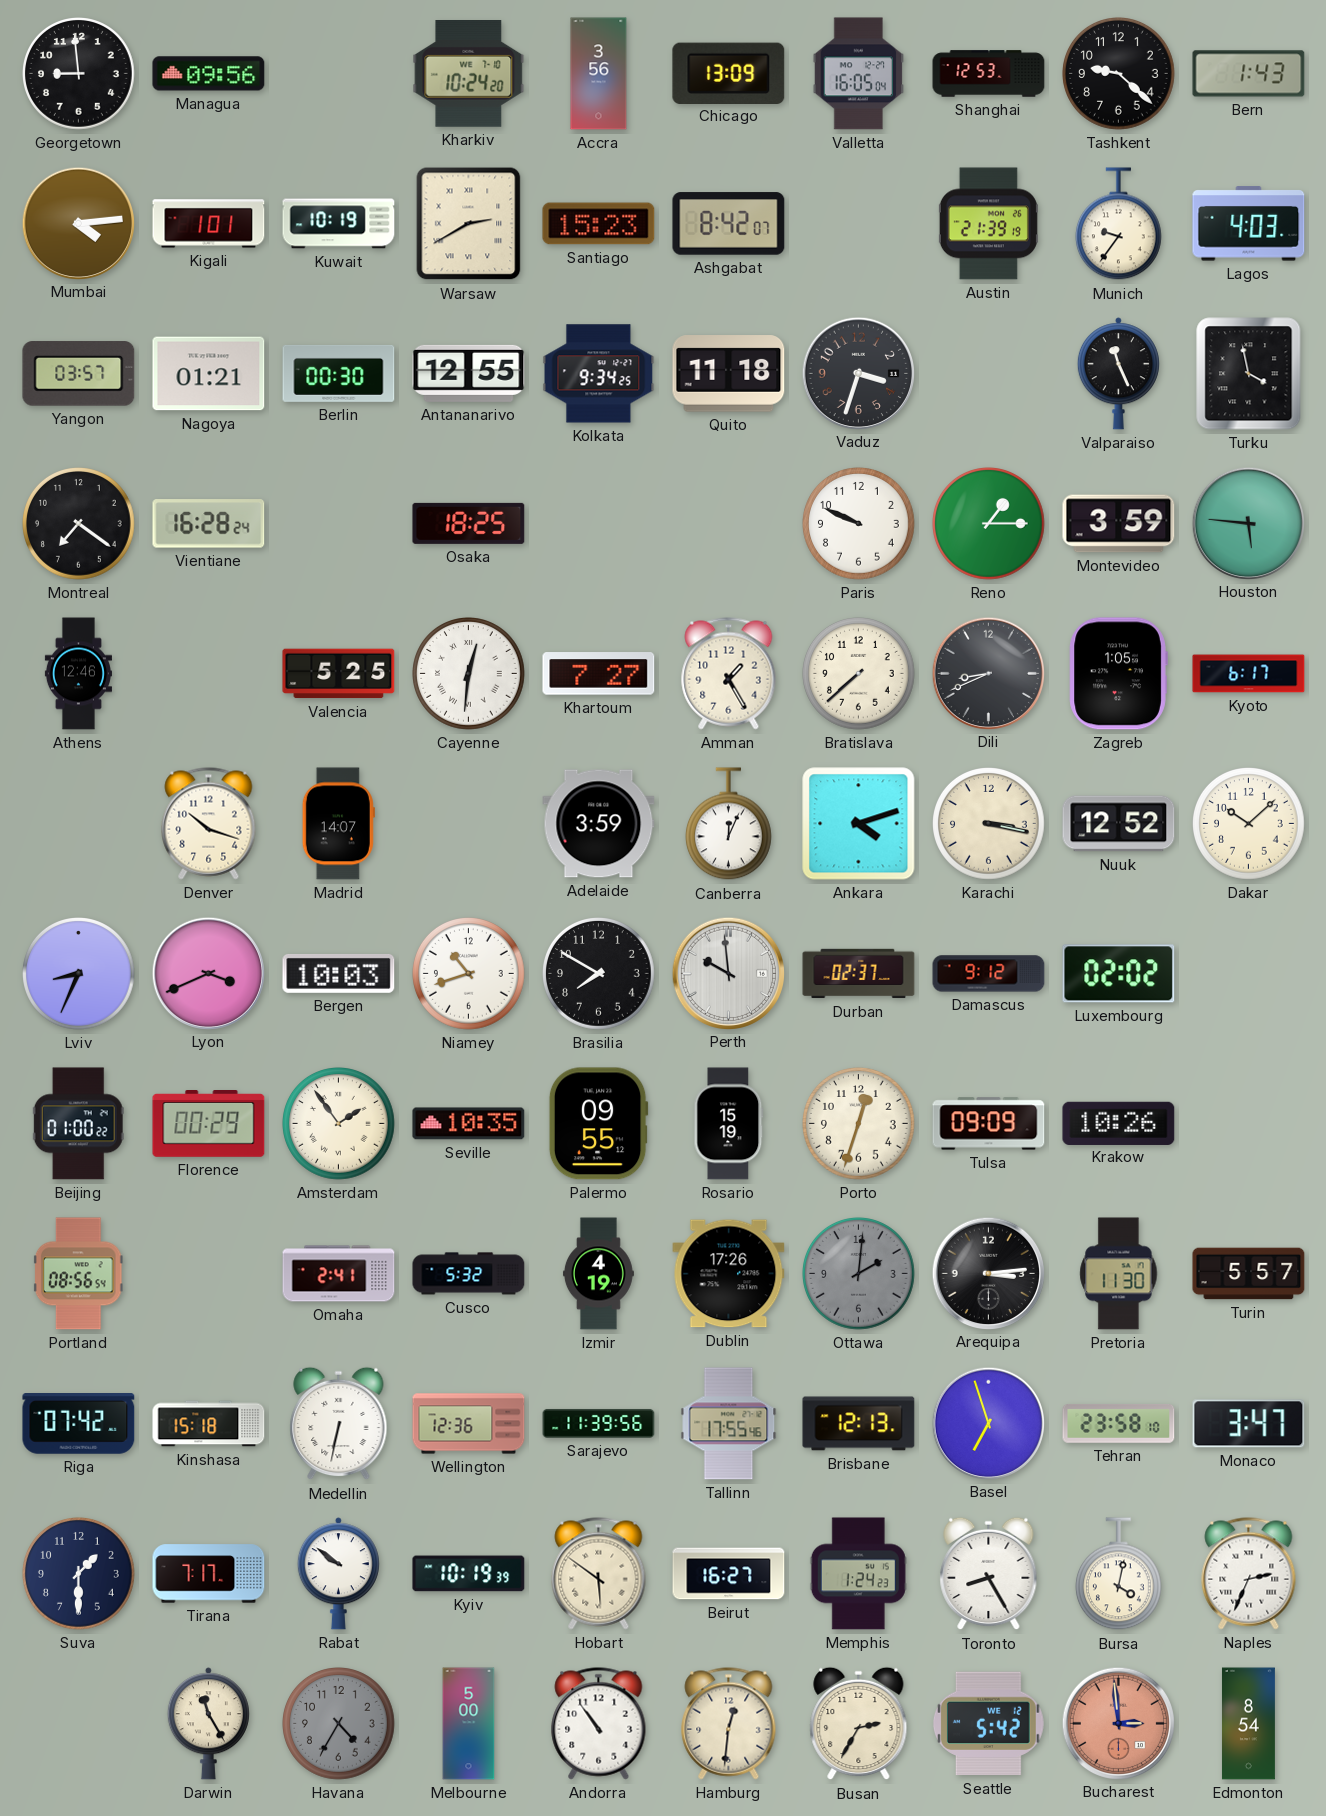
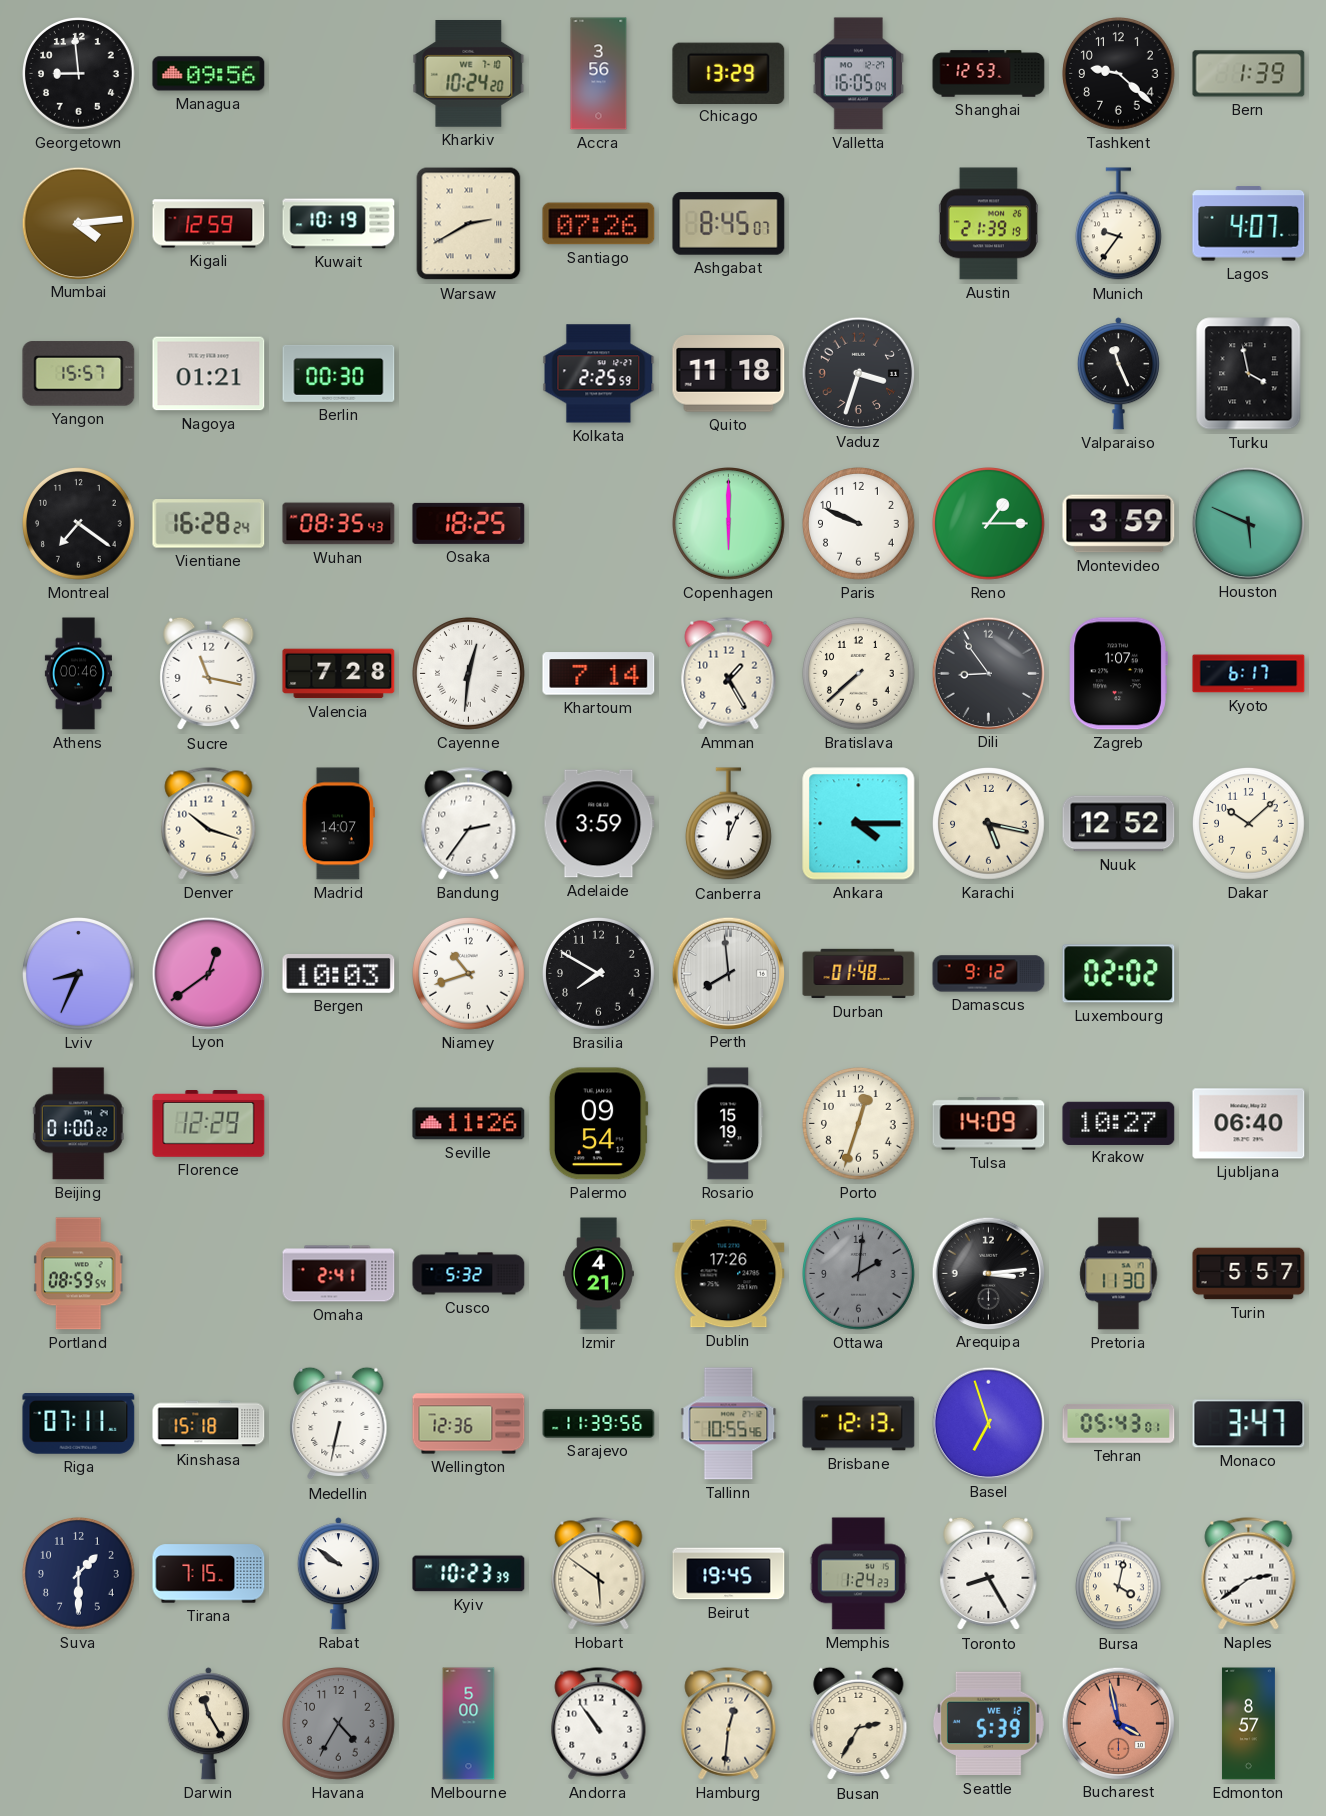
Chicago: 13:09 -> 13:29 (729, 73)
Bern: 1:43 -> 1:39 (1249, 74)
Kigali: 1:01 -> 12:59 (209, 224)
Santiago: 15:23 -> 07:26 (599, 224)
Ashgabat: 8:42 -> 8:45 (729, 224)
Lagos: 4:03 -> 4:07 (1249, 224)
Yangon: 03:57 -> 15:57 (79, 374)
Antananarivo: 12:55 -> none (469, 373)
Kolkata: 9:34 -> 2:25 (599, 374)
Wuhan: none -> 08:35 (339, 524)
Copenhagen: none -> 6:00 (729, 524)
Houston: 5:46 -> 5:49 (1248, 523)
Athens: 12:46 -> 00:46 (78, 674)
Sucre: none -> 11:17 (209, 674)
Valencia: 5:25 -> 7:28 (339, 674)
Khartoum: 7:27 -> 7:14 (599, 674)
Dili: 8:41 -> 8:54 (988, 673)
Zagreb: 1:05 -> 1:07 (1118, 674)
Bandung: none -> 2:36 (469, 824)
Ankara: 4:12 -> 4:15 (859, 824)
Karachi: 3:17 -> 5:17 (989, 824)
Lyon: 3:41 -> 12:39 (208, 973)
Perth: 9:59 -> 7:59 (728, 973)
Durban: 02:37 -> 01:48 (859, 974)
Florence: 00:29 -> 12:29 (209, 1124)
Amsterdam: 1:54 -> none (339, 1124)
Seville: 10:35 -> 11:26 (469, 1124)
Palermo: 09:55 -> 09:54 (598, 1124)
Tulsa: 09:09 -> 14:09 (989, 1124)
Krakow: 10:26 -> 10:27 (1119, 1123)
Ljubljana: none -> 06:40 (1249, 1124)
Portland: 08:56 -> 08:59 (78, 1274)
Izmir: 4:19 -> 4:21 (598, 1274)
Riga: 07:42 -> 07:11 (79, 1424)
Tallinn: 17:55 -> 10:55 (729, 1424)
Tehran: 23:58 -> 05:43 (1119, 1424)
Tirana: 7:17 -> 7:15 (209, 1574)
Kyiv: 10:19 -> 10:23 (469, 1574)
Beirut: 16:27 -> 19:45 (729, 1574)
Naples: 2:34 -> 2:39 (1249, 1574)
Seattle: 5:42 -> 5:39 (988, 1724)
Bucharest: 2:59 -> 3:58 (1118, 1723)
Edmonton: 8:54 -> 8:57 (1248, 1724)
